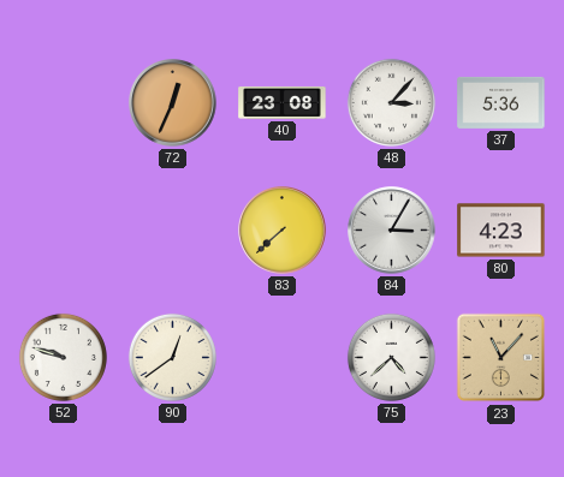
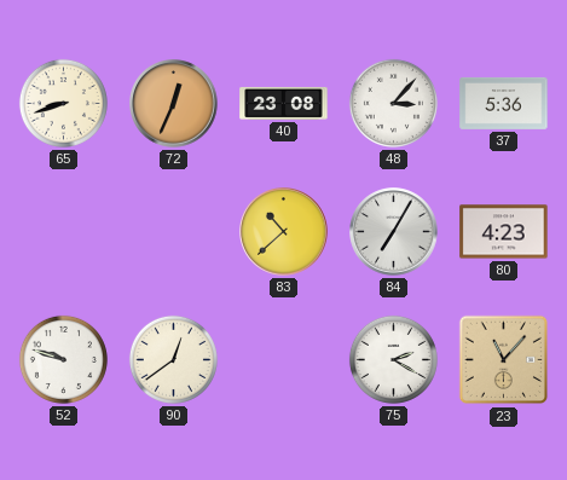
65: none -> 8:42 (63, 103)
83: 7:38 -> 10:38 (284, 232)
84: 3:05 -> 7:05 (394, 232)
75: 4:38 -> 2:20 (393, 359)
